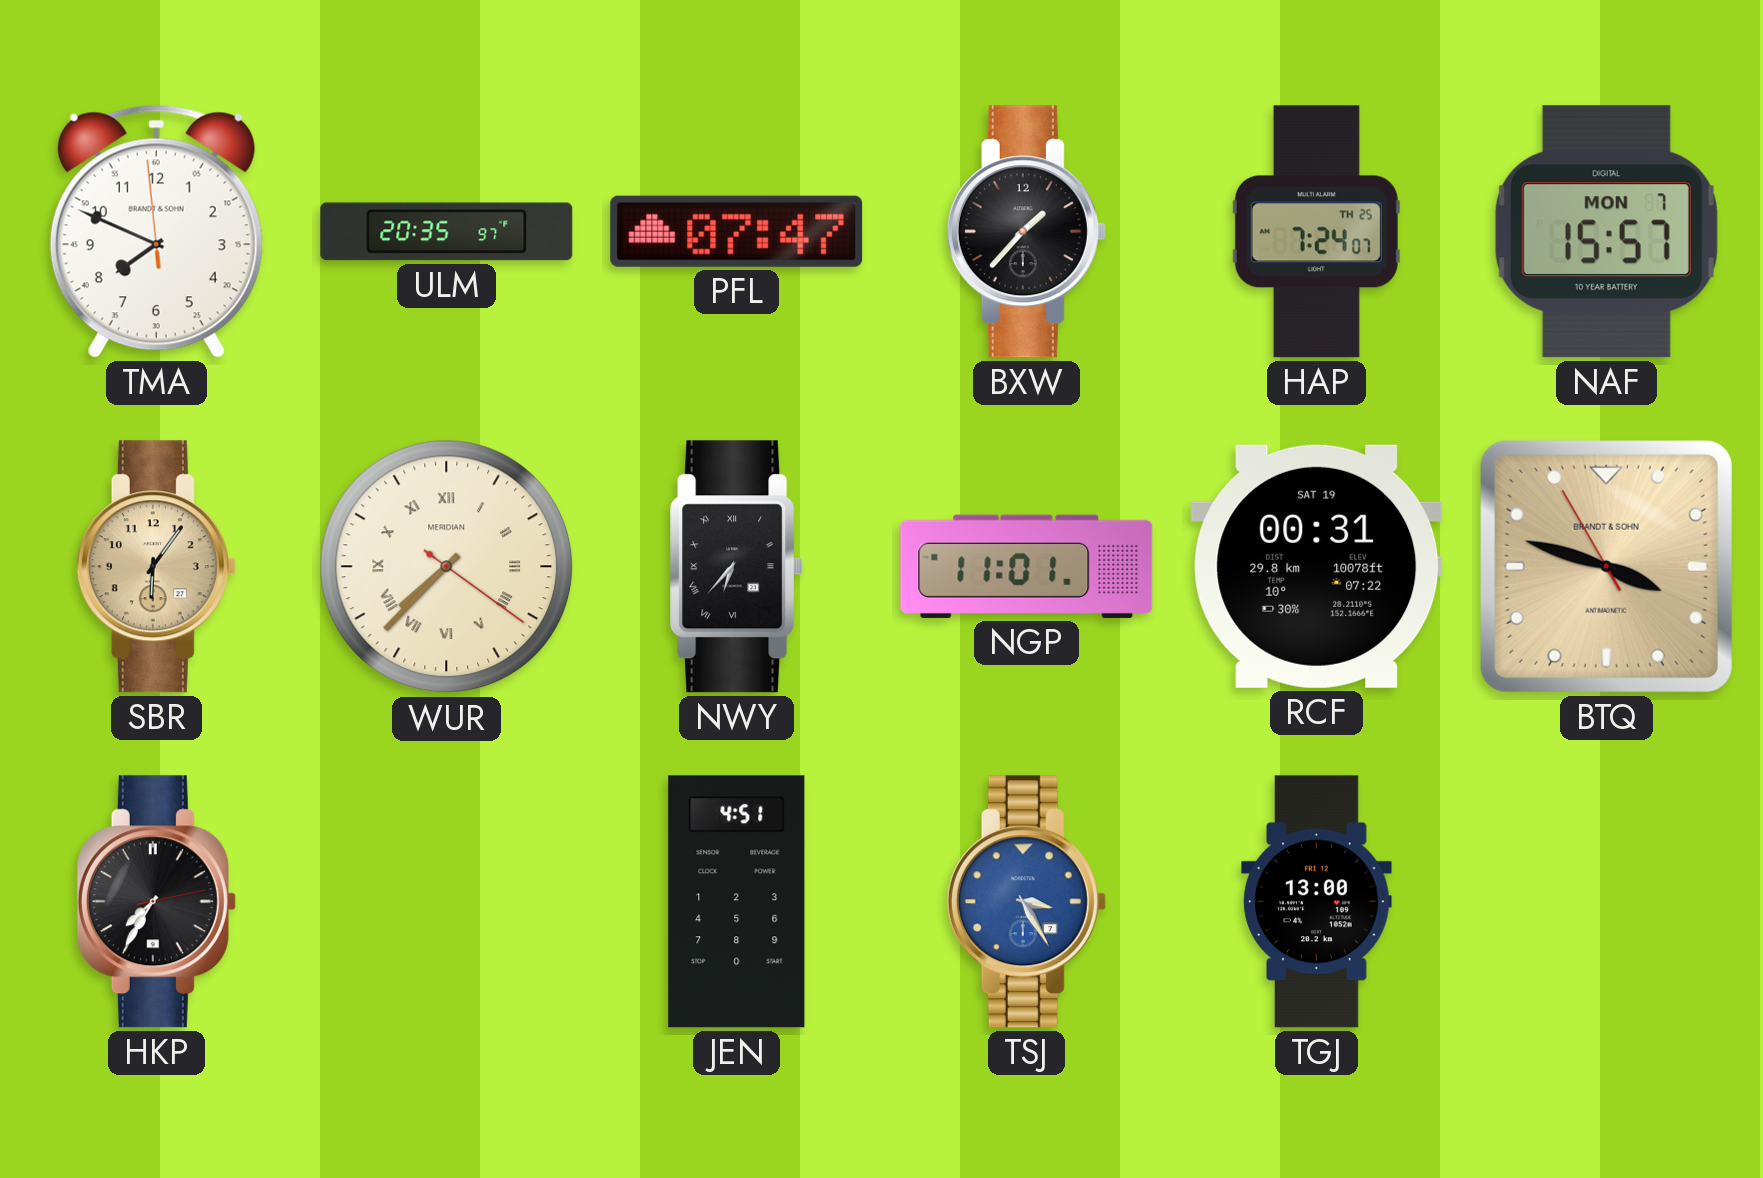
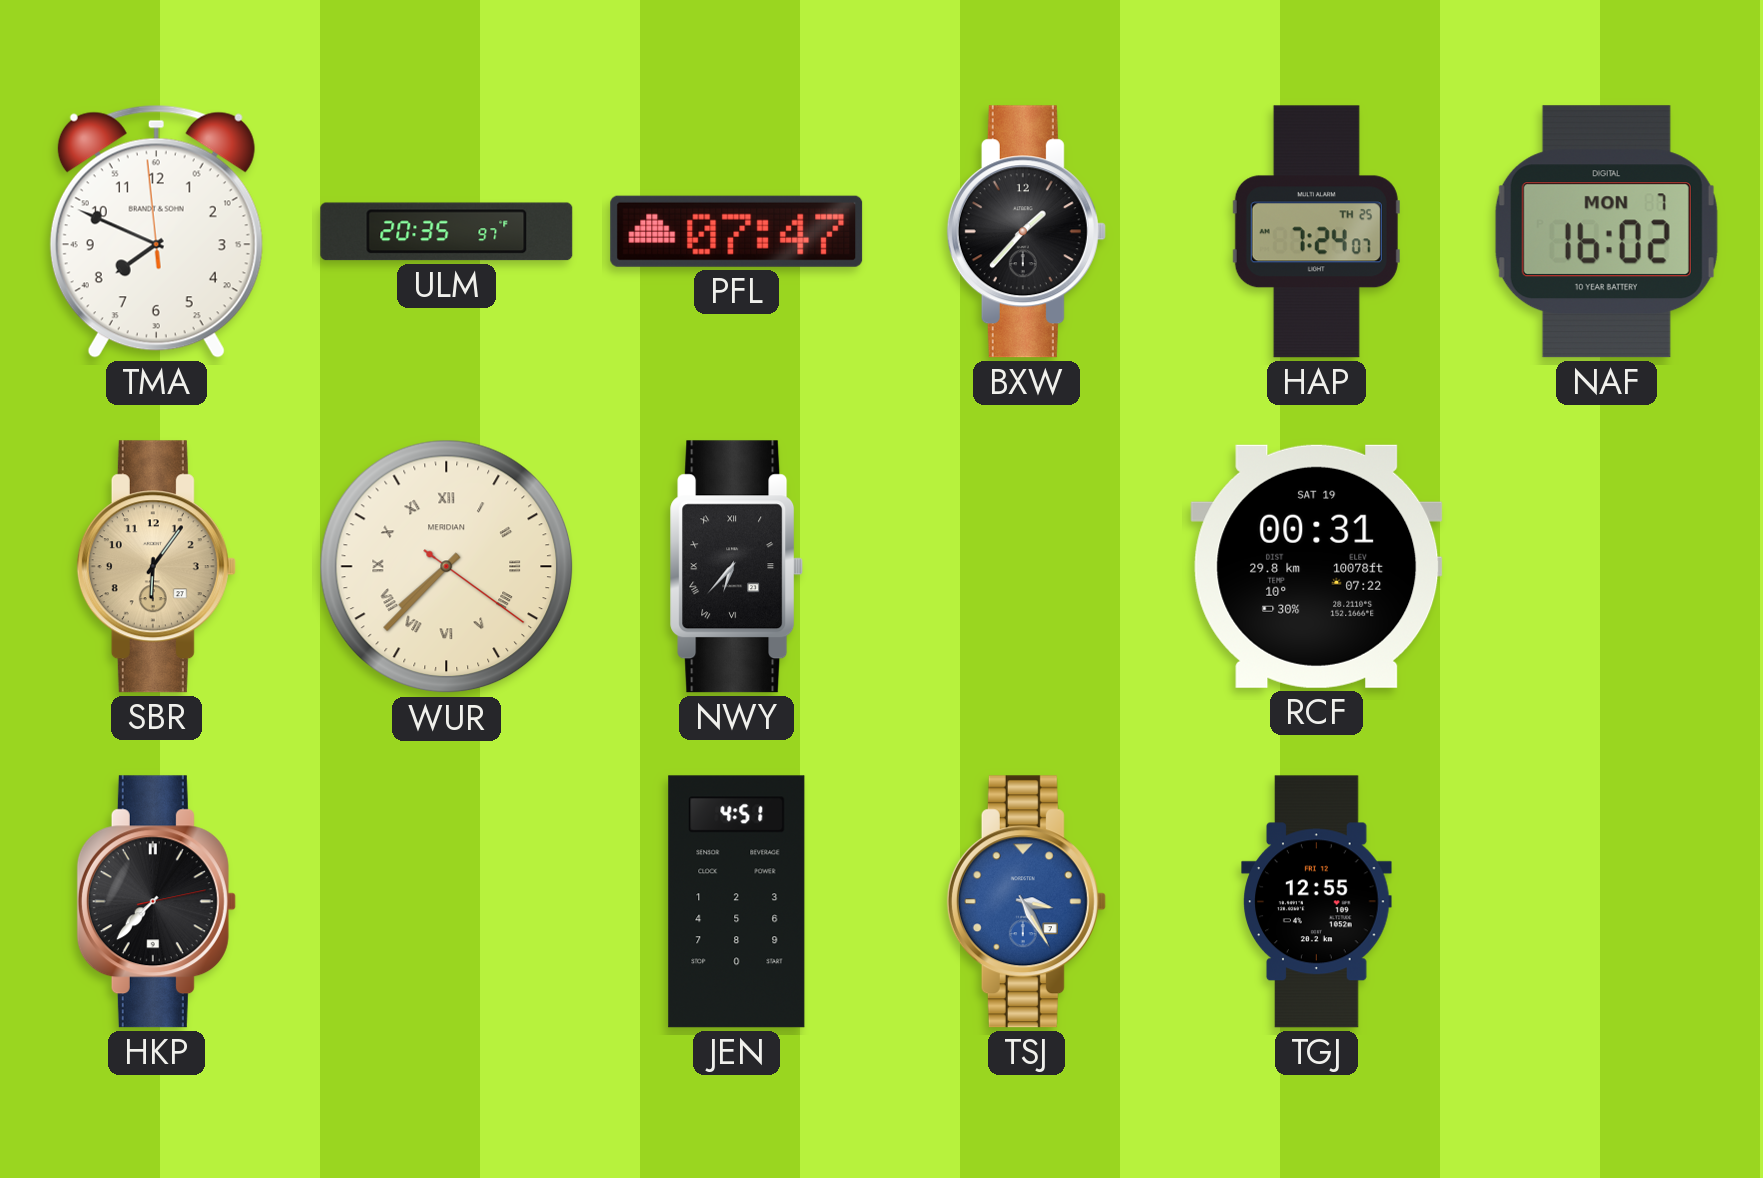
NAF: 15:57 -> 16:02 (1606, 232)
NGP: 11:01 -> none (1027, 566)
BTQ: 3:47 -> none (1606, 566)
HKP: 7:35 -> 7:37 (156, 902)
TGJ: 13:00 -> 12:55 (1317, 902)
